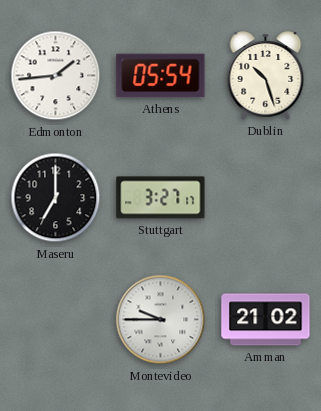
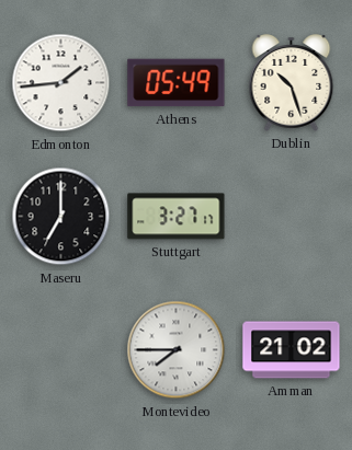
Athens: 05:54 -> 05:49 (177, 83)
Montevideo: 9:45 -> 7:45 (177, 350)
